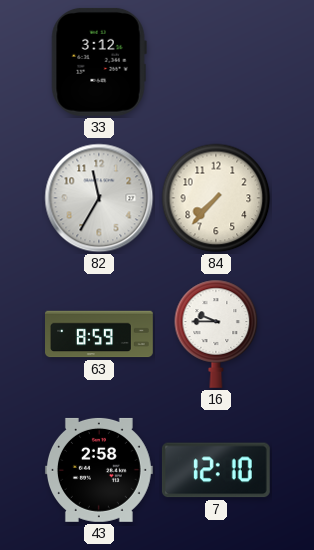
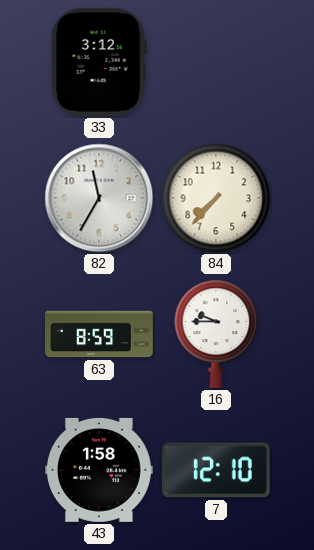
43: 2:58 -> 1:58 (99, 470)
